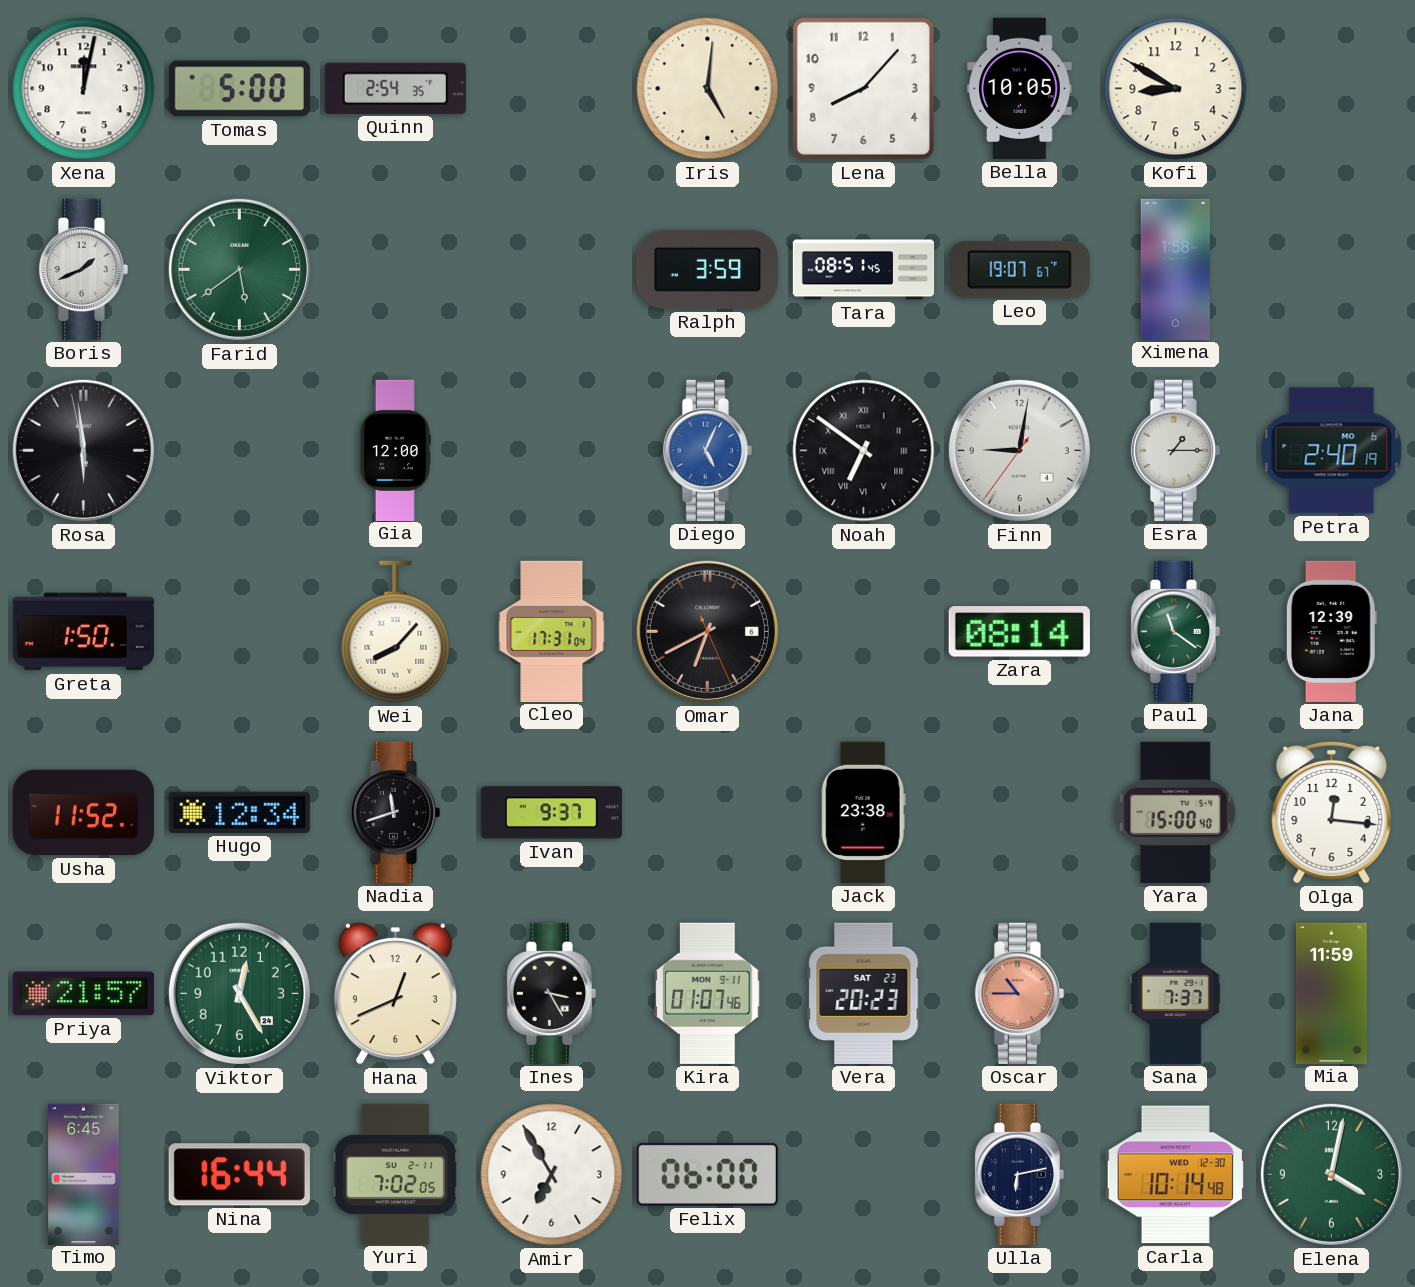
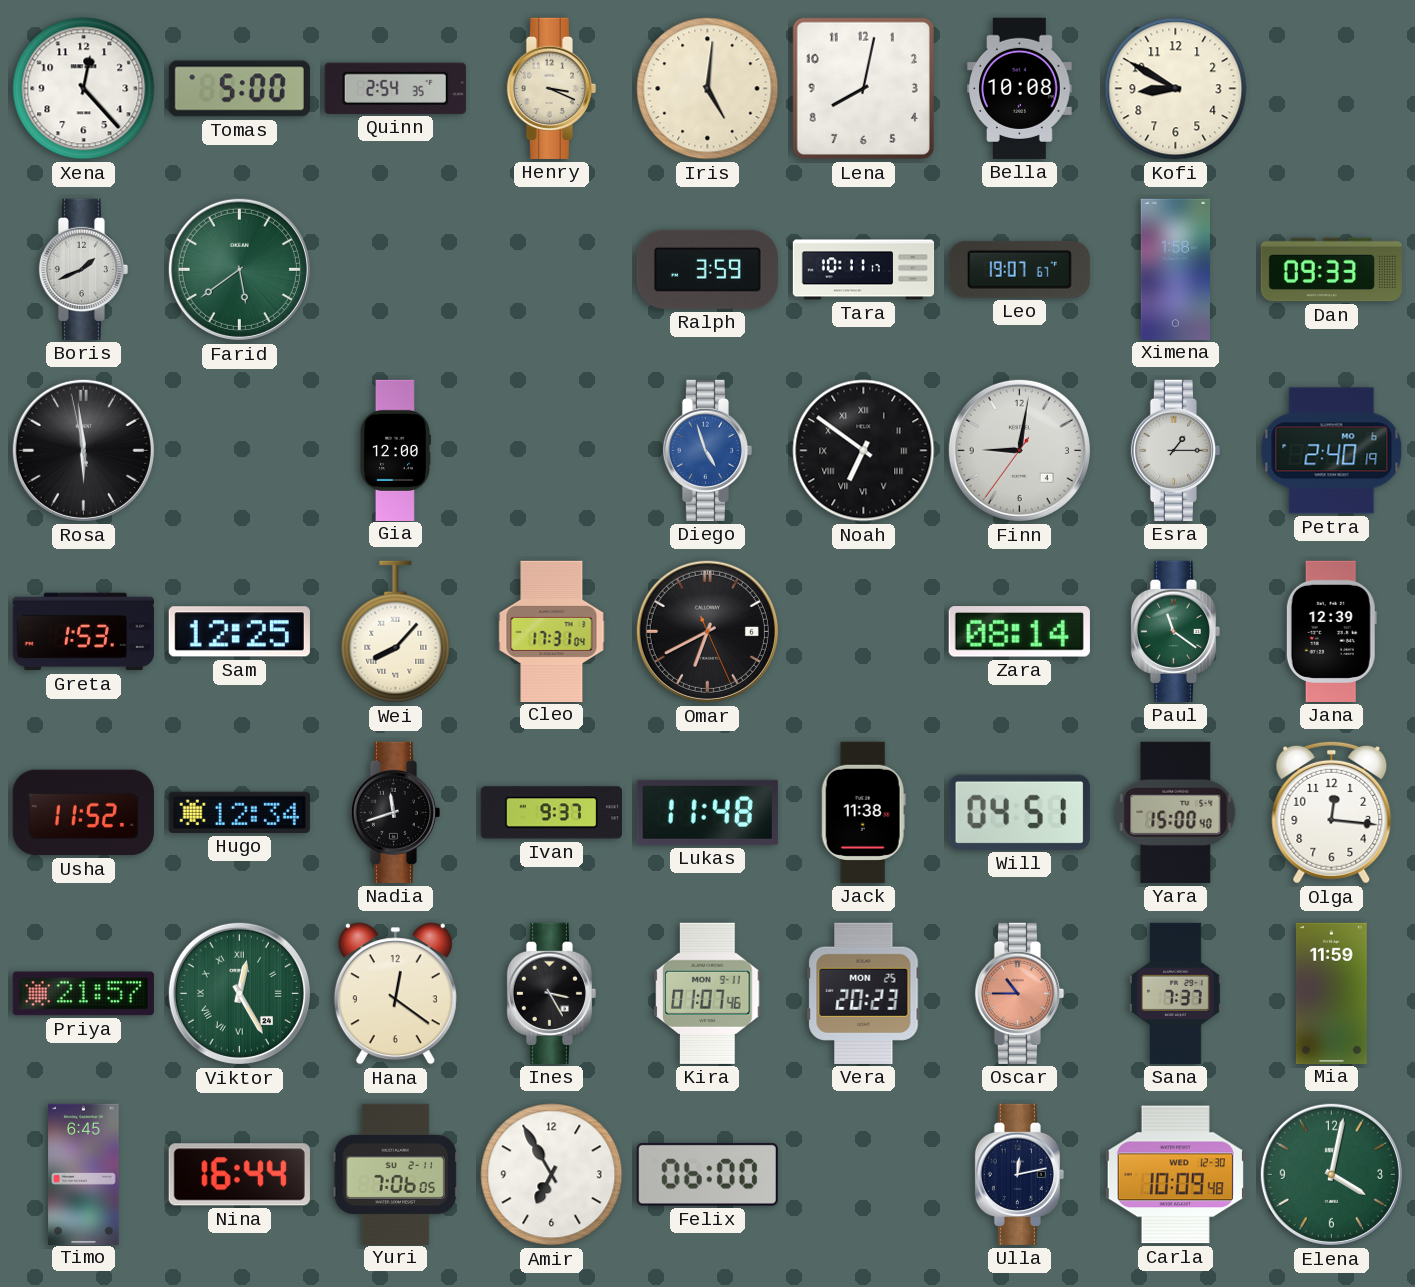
Xena: 12:02 -> 12:23 (84, 89)
Henry: none -> 3:19 (551, 88)
Lena: 8:07 -> 8:02 (863, 88)
Bella: 10:05 -> 10:08 (1020, 88)
Tara: 08:51 -> 10:11 (864, 270)
Dan: none -> 09:33 (1331, 270)
Diego: 5:04 -> 4:57 (707, 450)
Greta: 1:50 -> 1:53 (83, 632)
Sam: none -> 12:25 (239, 632)
Lukas: none -> 11:48 (707, 812)
Jack: 23:38 -> 11:38 (863, 812)
Will: none -> 04:51 (1019, 812)
Viktor numerals: Arabic -> Roman (239, 993)
Hana: 12:41 -> 12:21 (395, 994)
Vera date: SAT 23 -> MON 25 (864, 993)
Yuri: 7:02 -> 7:06 (395, 1174)
Ulla: 6:13 -> 12:13 (1019, 1174)
Carla: 10:14 -> 10:09 (1175, 1175)
